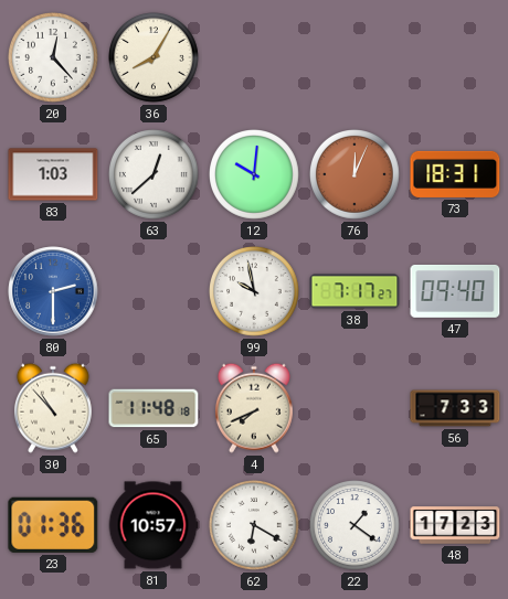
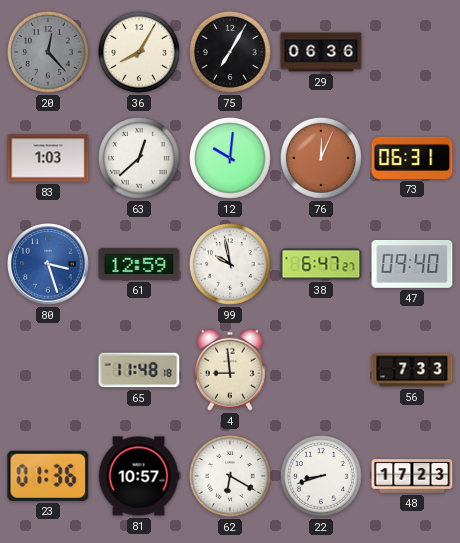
20 dial: white -> grey (49, 53)
75: none -> 7:05 (231, 53)
29: none -> 06:36 (321, 52)
73: 18:31 -> 06:31 (412, 158)
80: 2:30 -> 3:27 (48, 264)
61: none -> 12:59 (139, 264)
38: 7:17 -> 6:47 (321, 264)
30: 10:53 -> none (53, 408)
4: 7:41 -> 8:59 (230, 370)
22: 1:21 -> 8:42 (322, 477)
